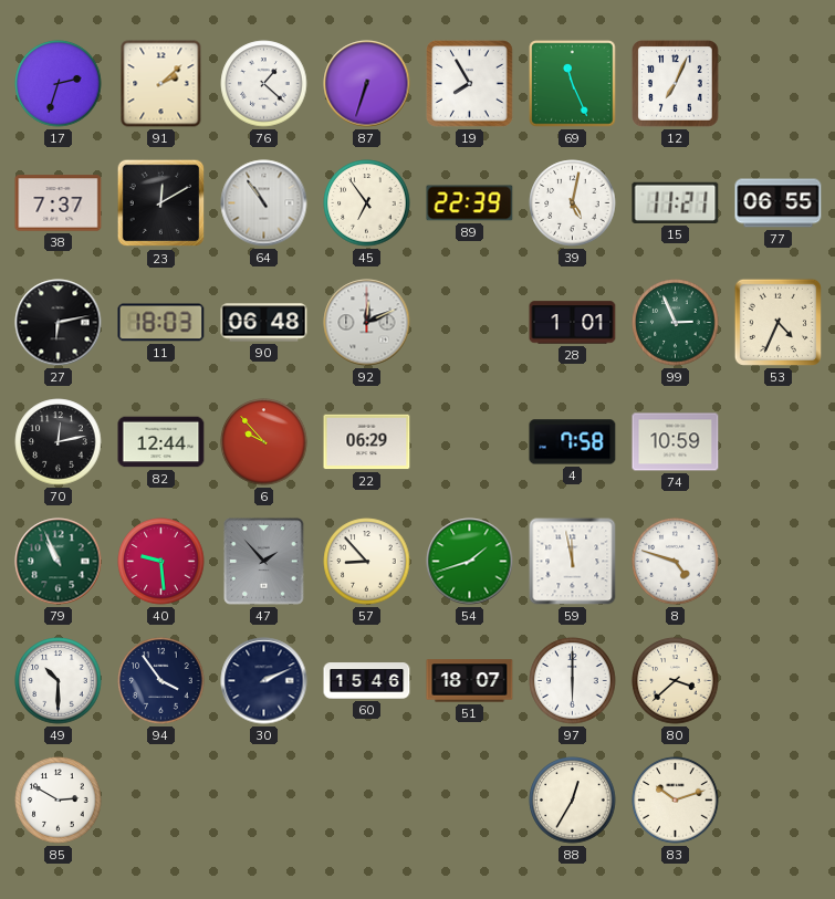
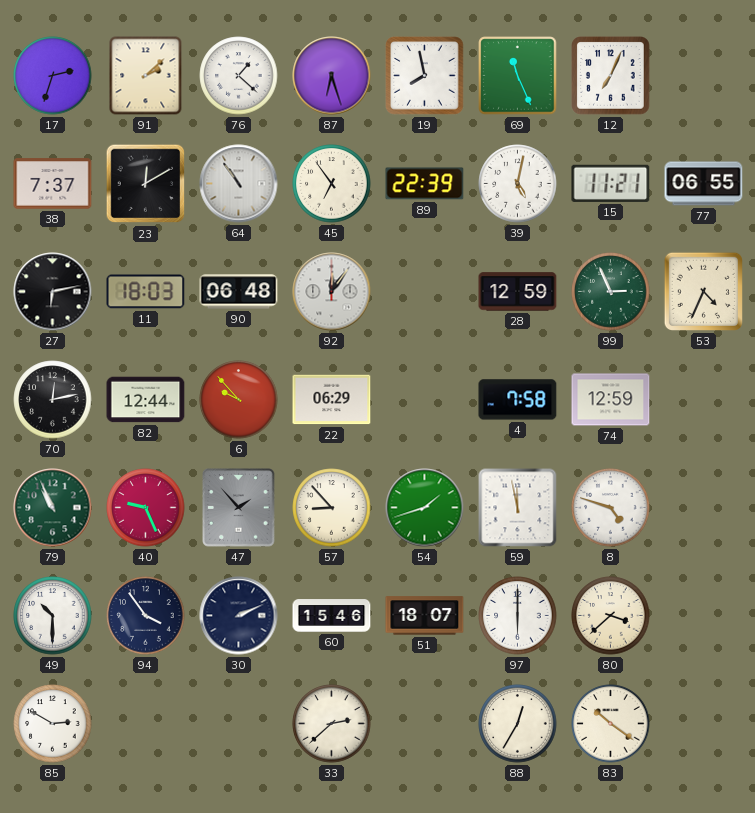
87: 6:33 -> 6:27 (332, 76)
19: 7:55 -> 7:58 (425, 76)
92: 12:11 -> 12:06 (332, 292)
28: 1:01 -> 12:59 (518, 292)
74: 10:59 -> 12:59 (611, 400)
40: 9:29 -> 9:26 (146, 508)
33: none -> 2:38 (332, 724)
83: 10:12 -> 10:21 (611, 724)
